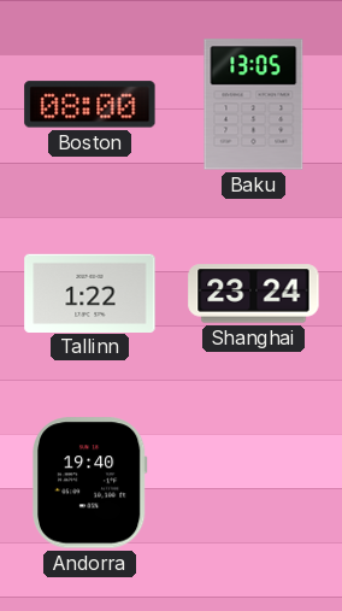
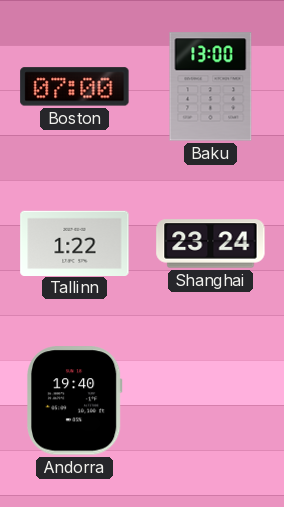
Boston: 08:00 -> 07:00 (75, 87)
Baku: 13:05 -> 13:00 (211, 87)
